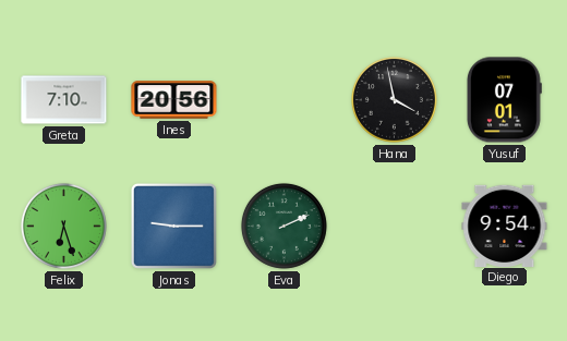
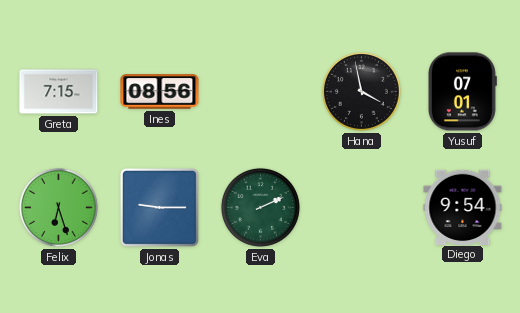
Greta: 7:10 -> 7:15 (59, 92)
Ines: 20:56 -> 08:56 (160, 92)
